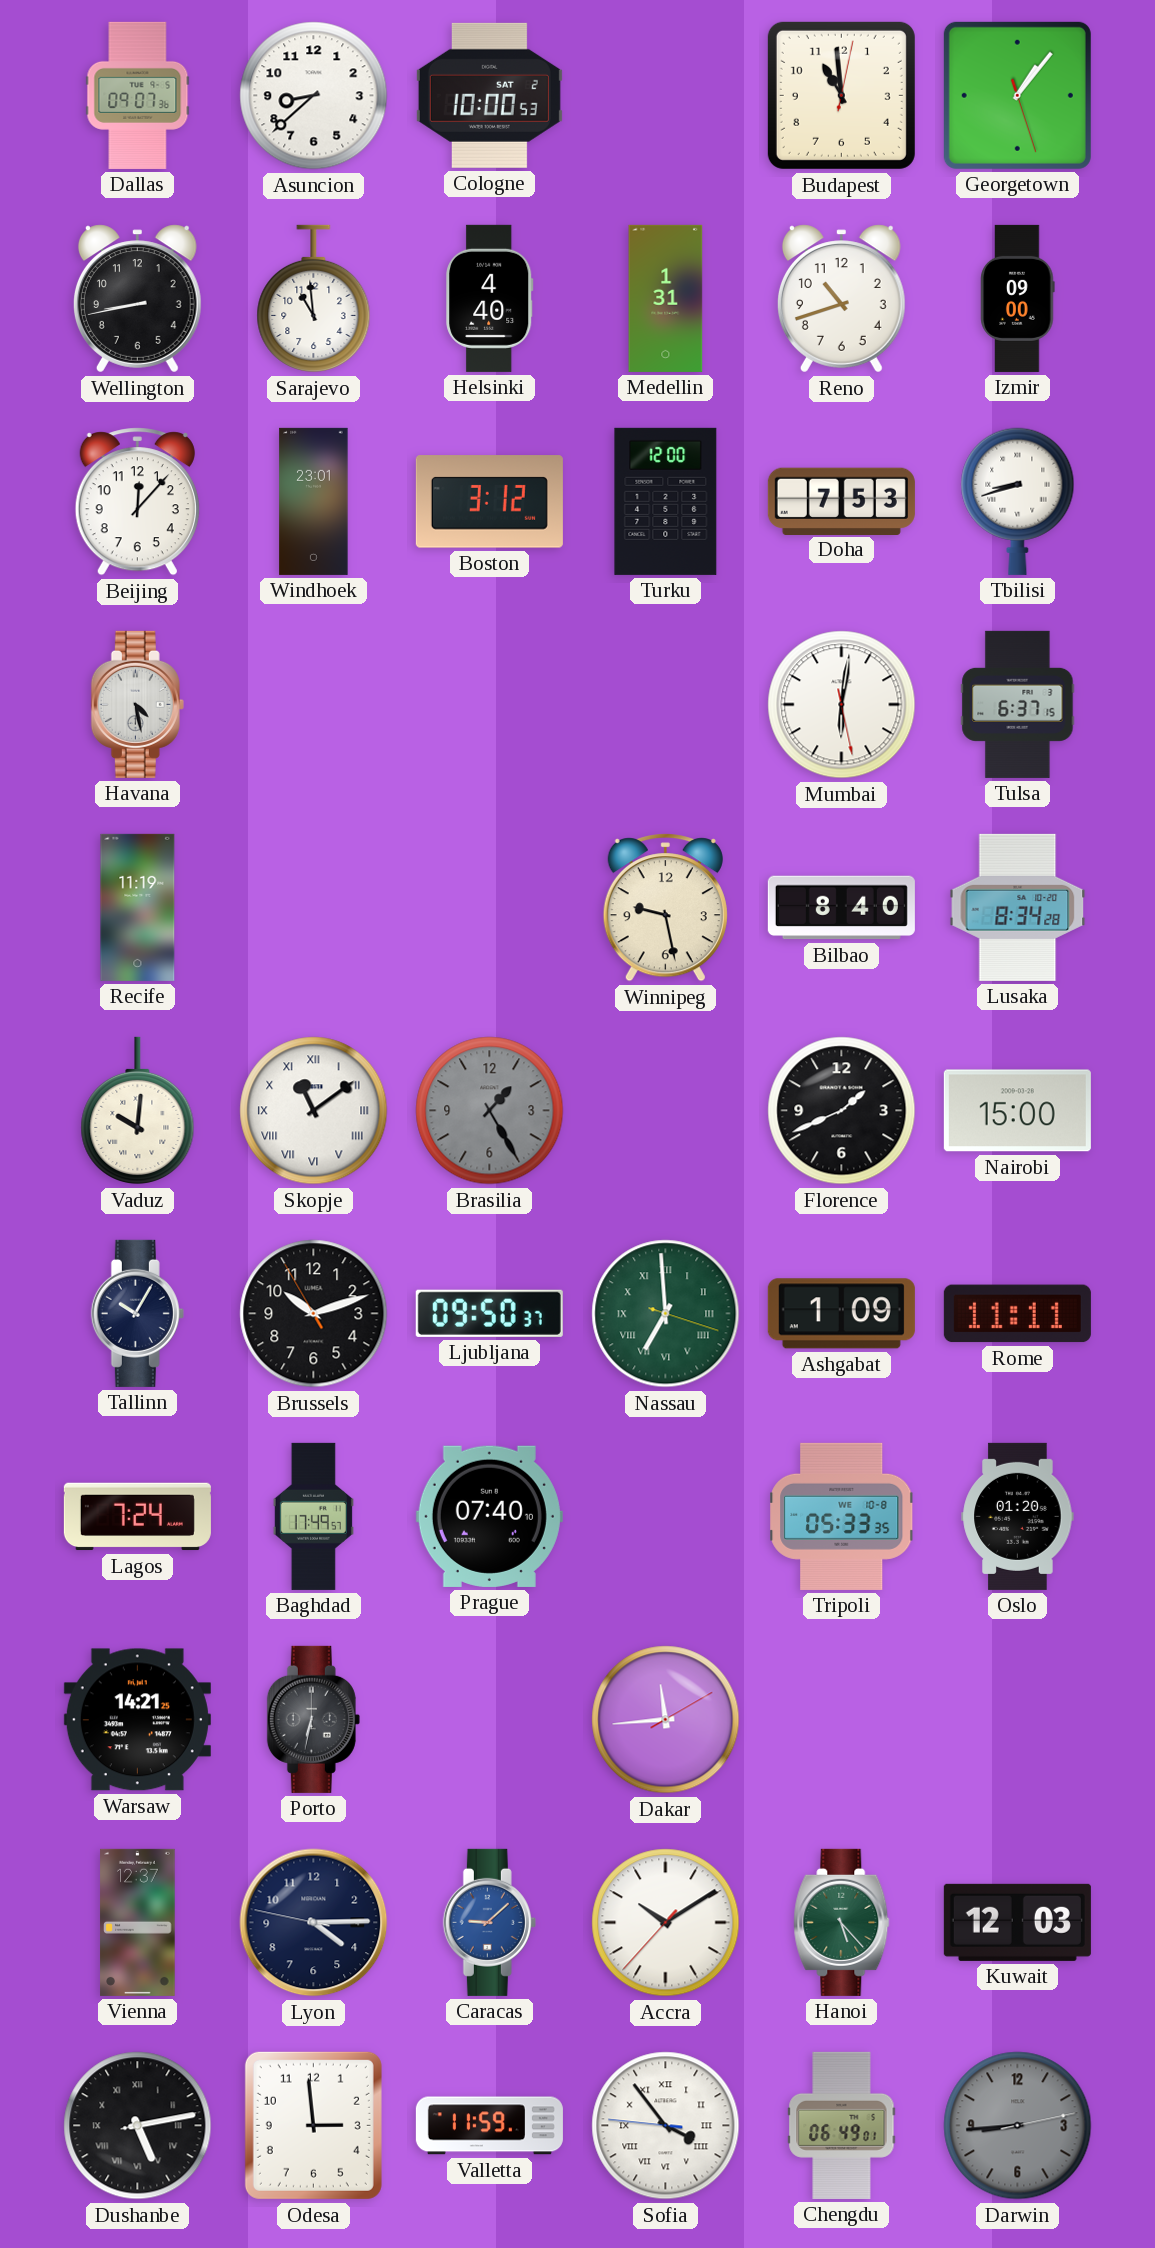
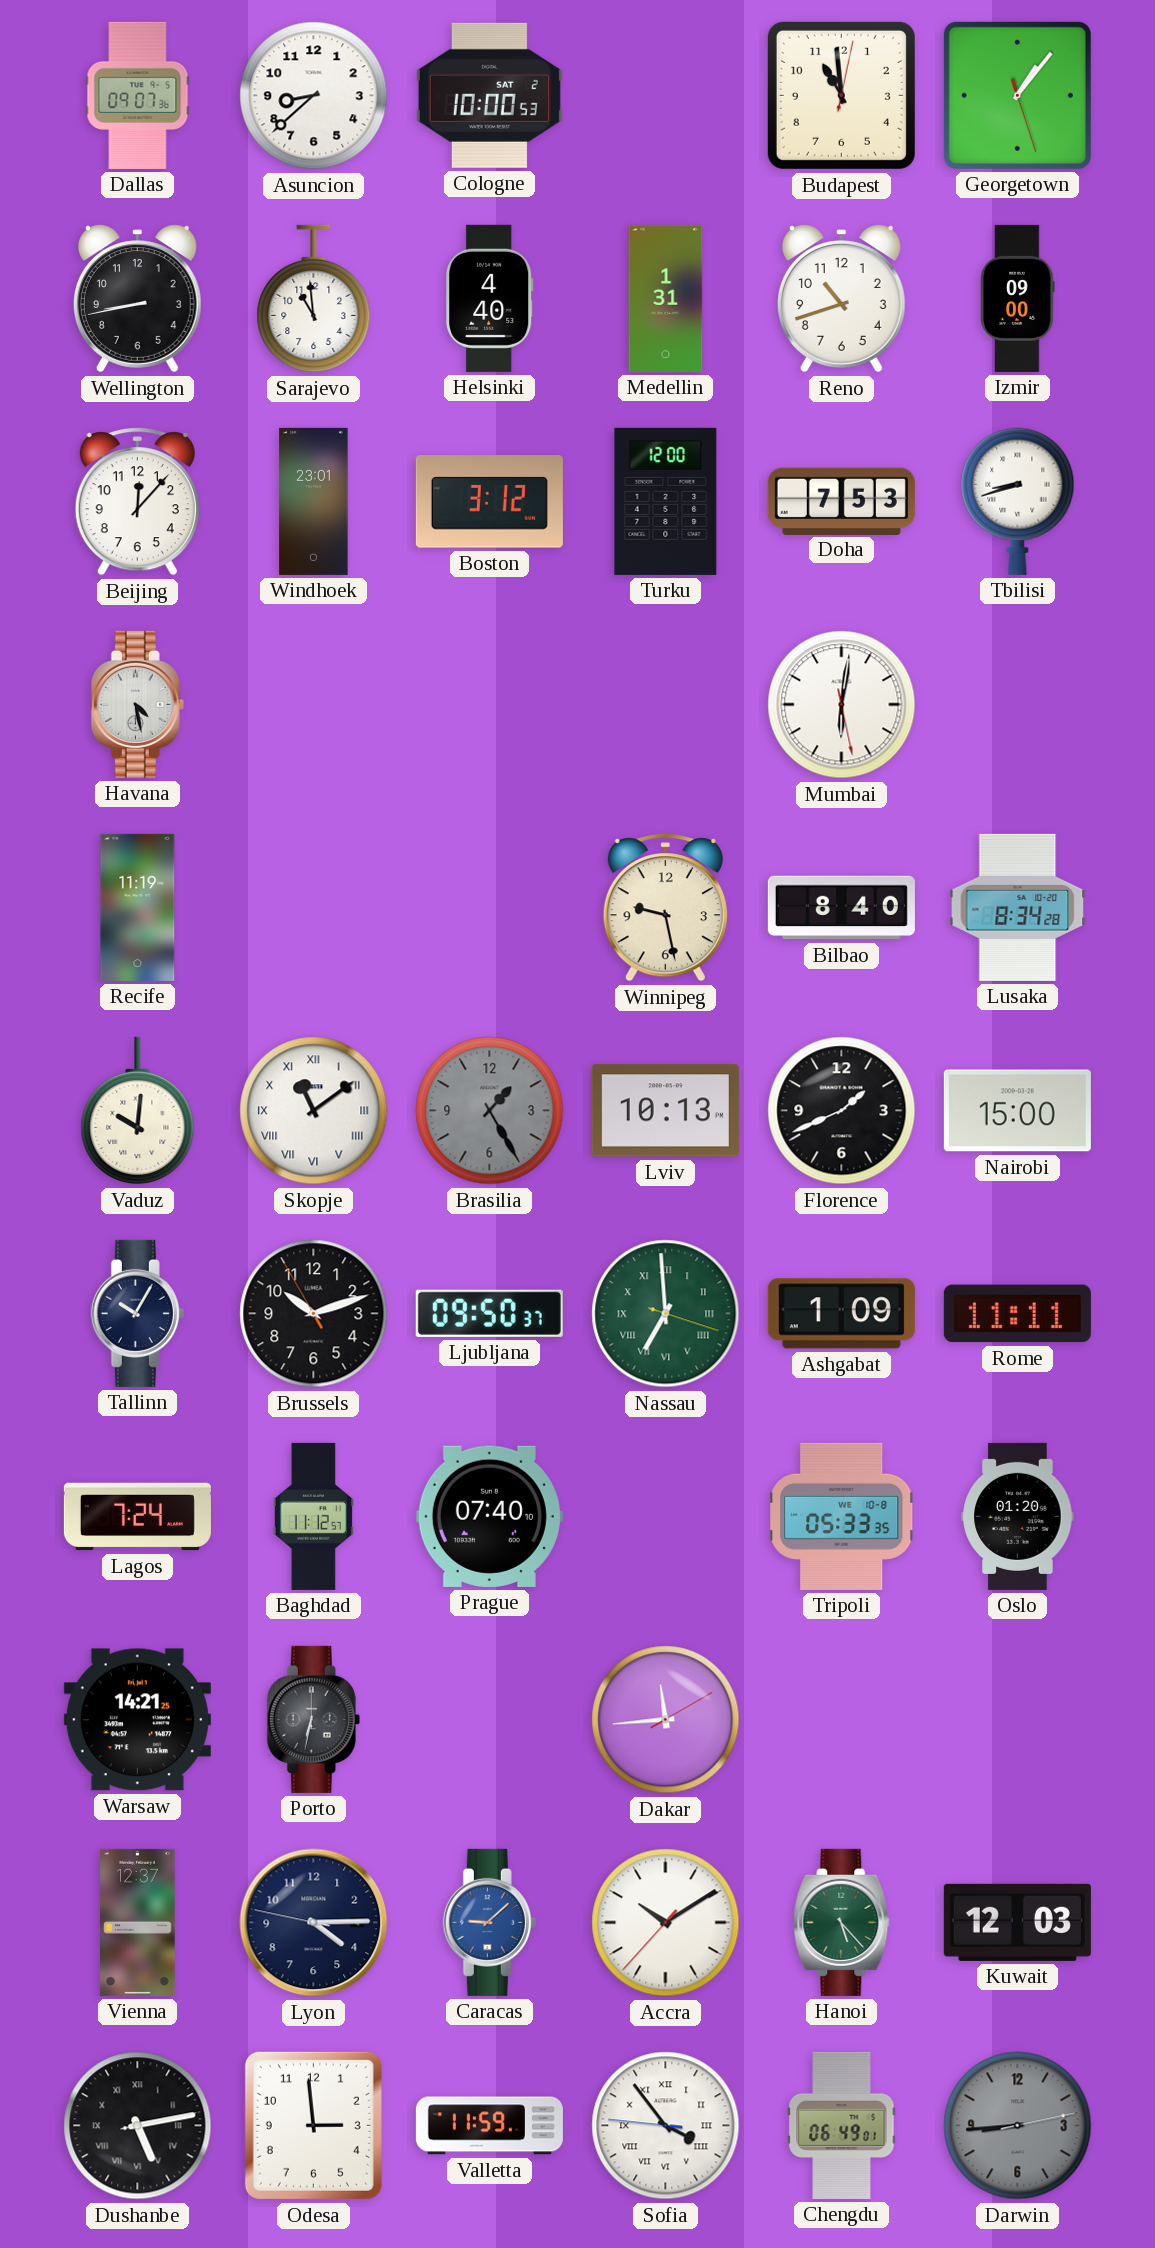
Tulsa: 6:37 -> none (1018, 704)
Lviv: none -> 10:13 (665, 1111)
Baghdad: 17:49 -> 11:12 (313, 1516)
